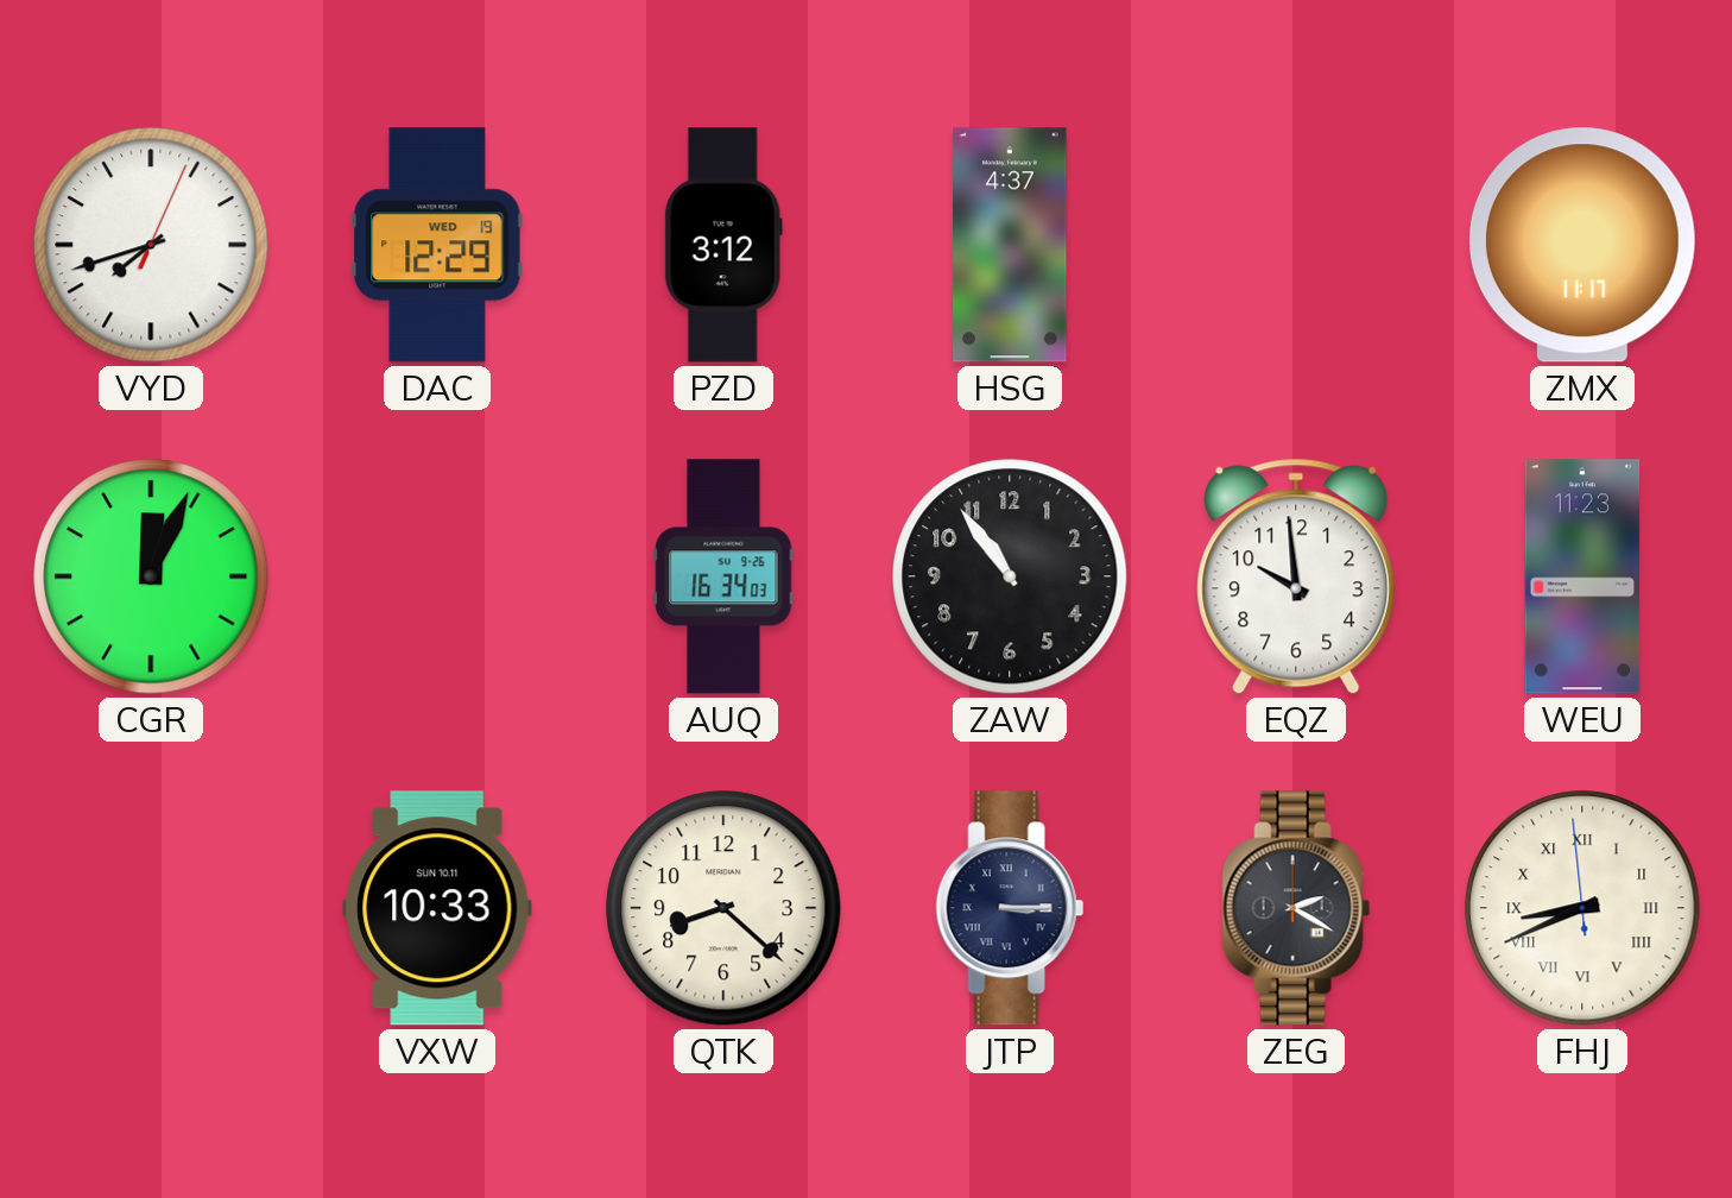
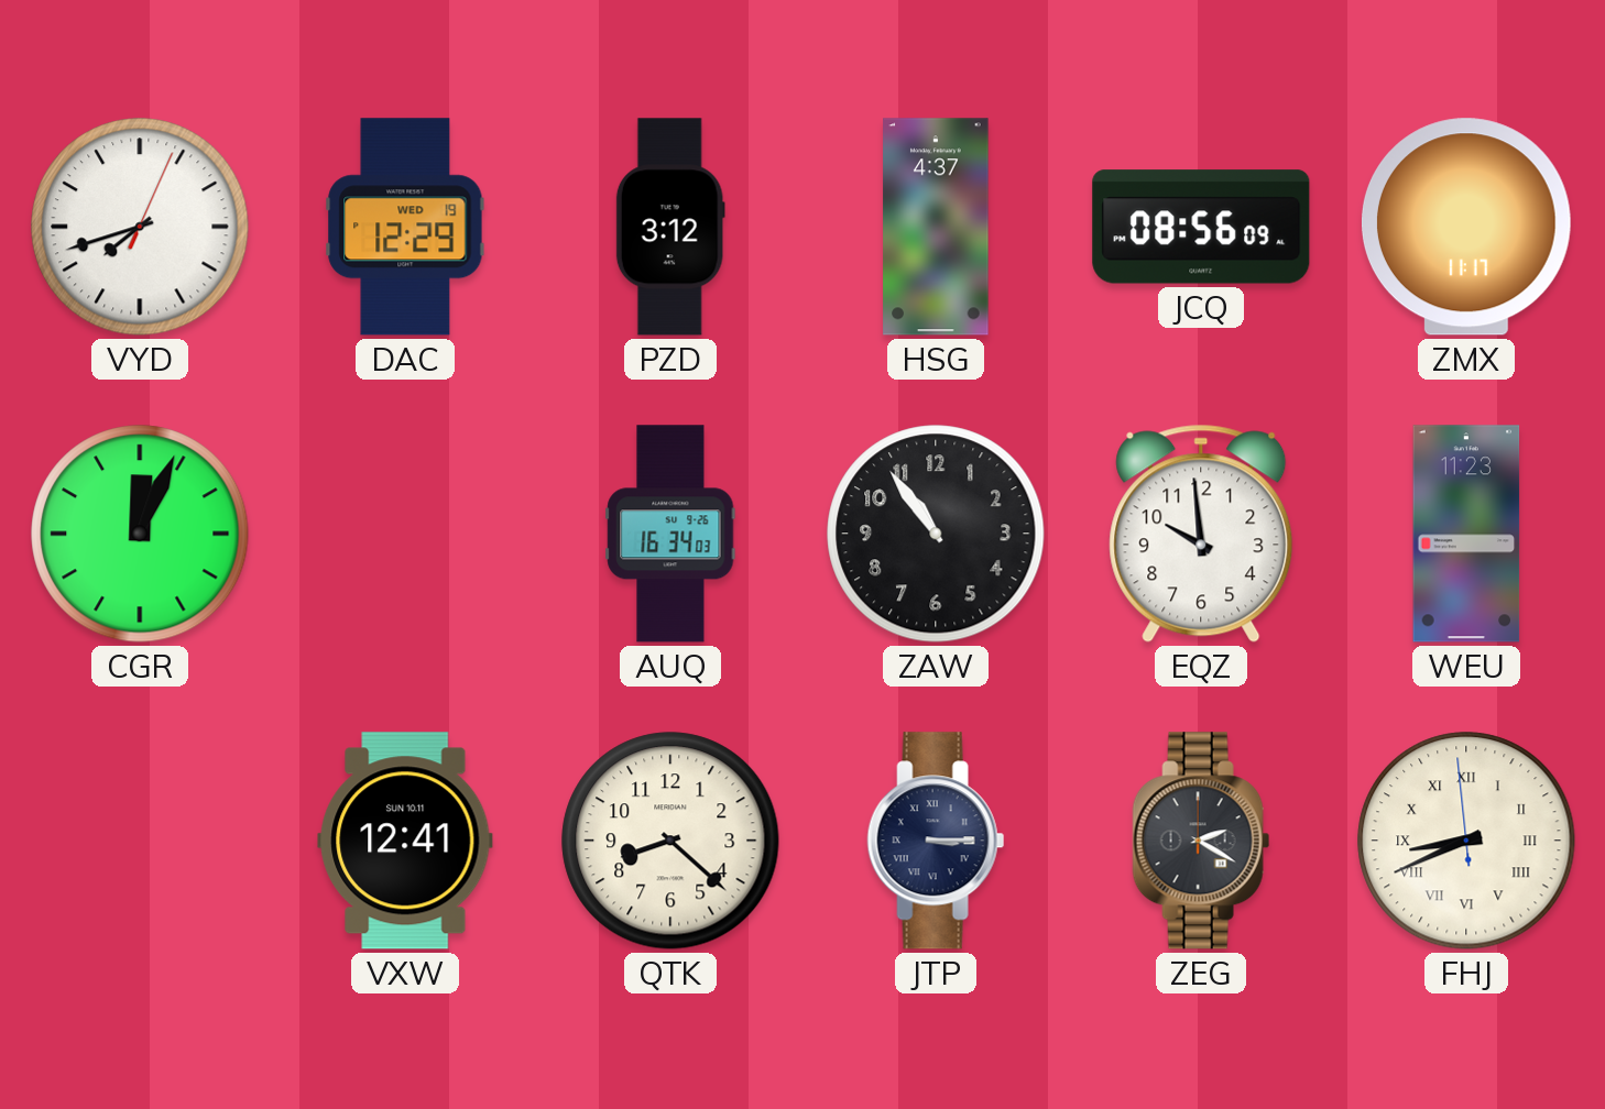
JCQ: none -> 08:56 (1201, 227)
VXW: 10:33 -> 12:41 (405, 841)
